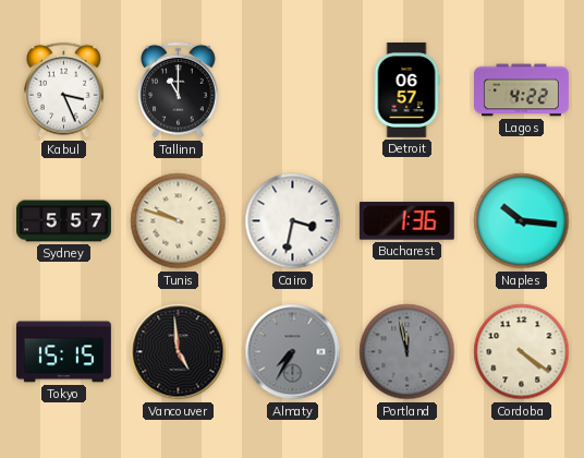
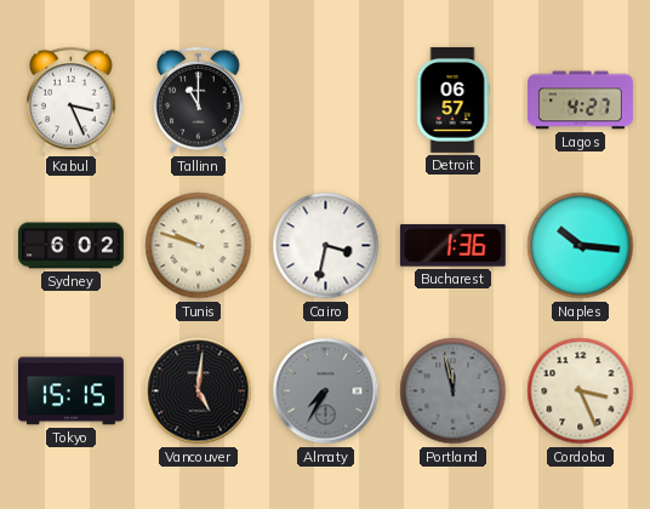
Lagos: 4:22 -> 4:27 (581, 101)
Sydney: 5:57 -> 6:02 (72, 246)
Vancouver: 4:59 -> 5:01 (199, 391)
Cordoba: 4:21 -> 3:26 (581, 391)
